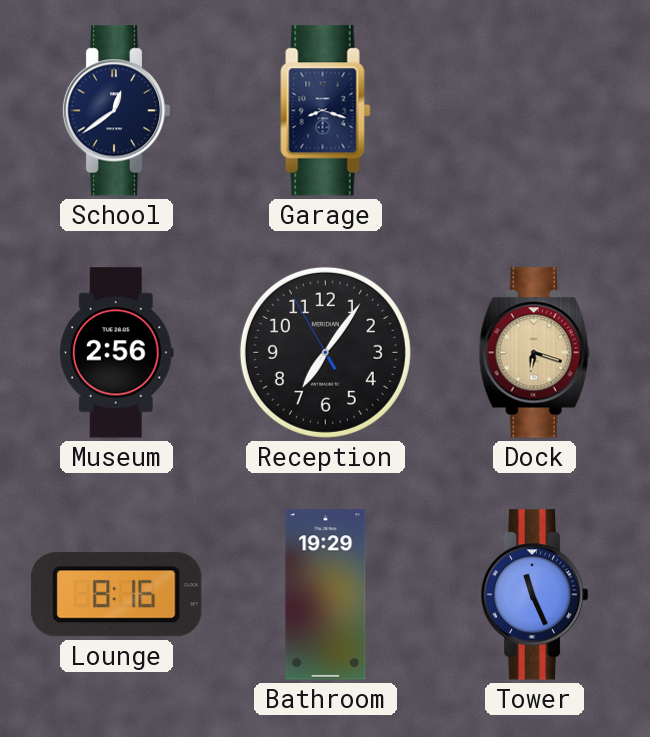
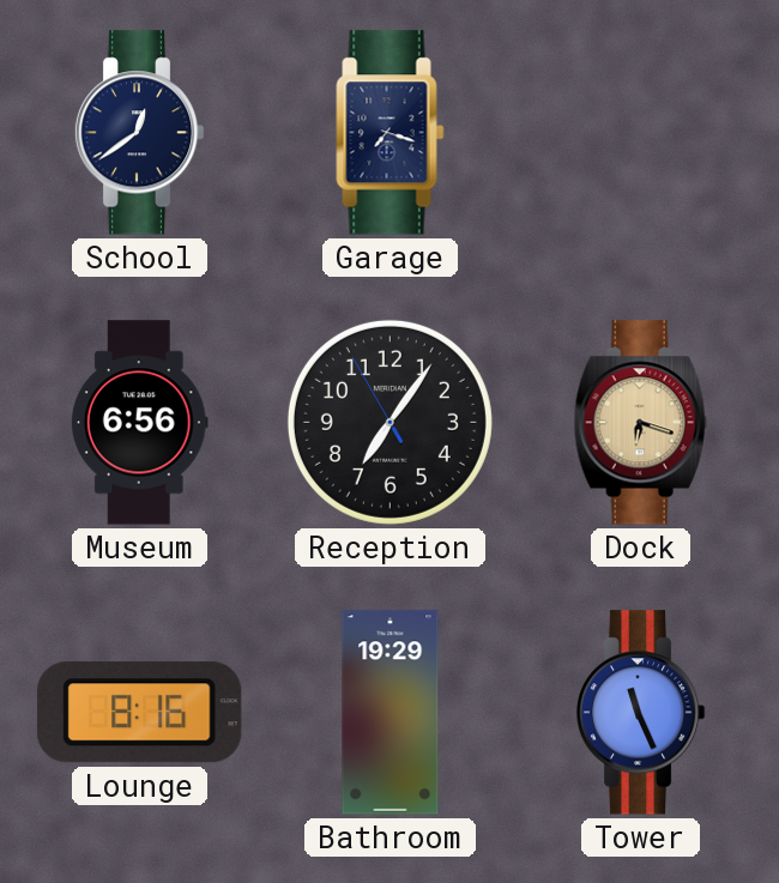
Garage: 8:18 -> 7:18 (391, 133)
Museum: 2:56 -> 6:56 (139, 423)
